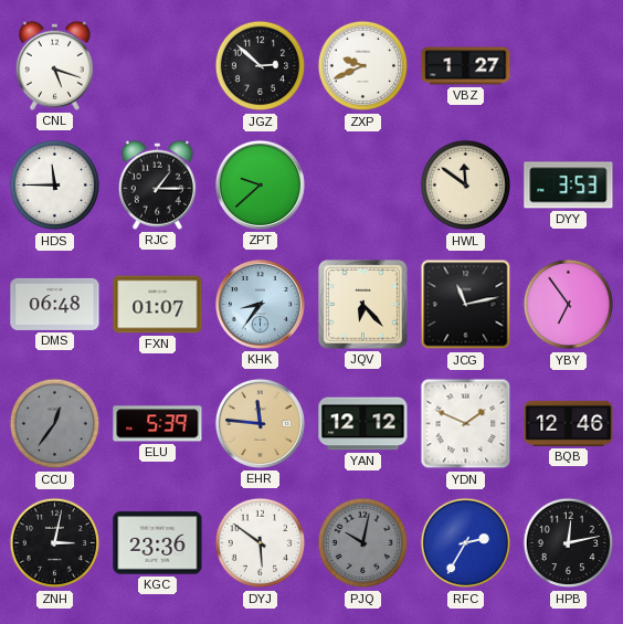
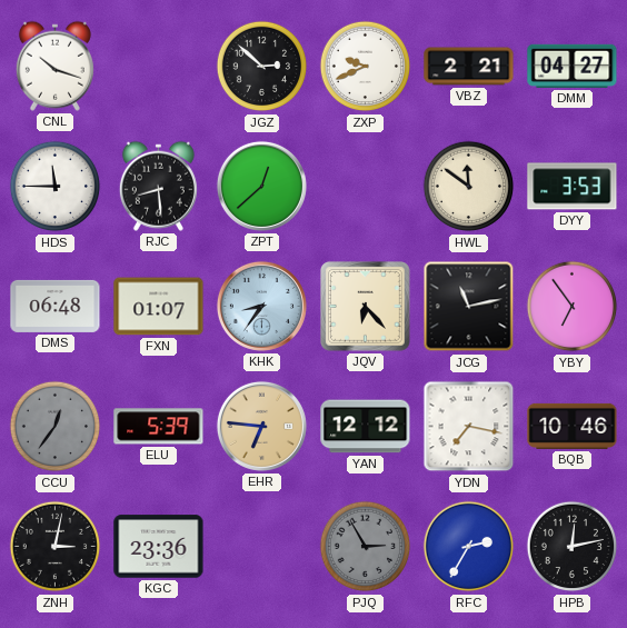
CNL: 5:18 -> 10:18 (54, 66)
VBZ: 1:27 -> 2:21 (469, 67)
DMM: none -> 04:27 (573, 66)
RJC: 1:15 -> 8:29 (158, 186)
ZPT: 9:38 -> 12:38 (261, 186)
EHR: 11:46 -> 6:46 (261, 426)
YDN: 1:49 -> 7:17 (469, 427)
BQB: 12:46 -> 10:46 (573, 426)
DYJ: 5:51 -> none (261, 543)
PJQ: 10:02 -> 2:55 (366, 547)
